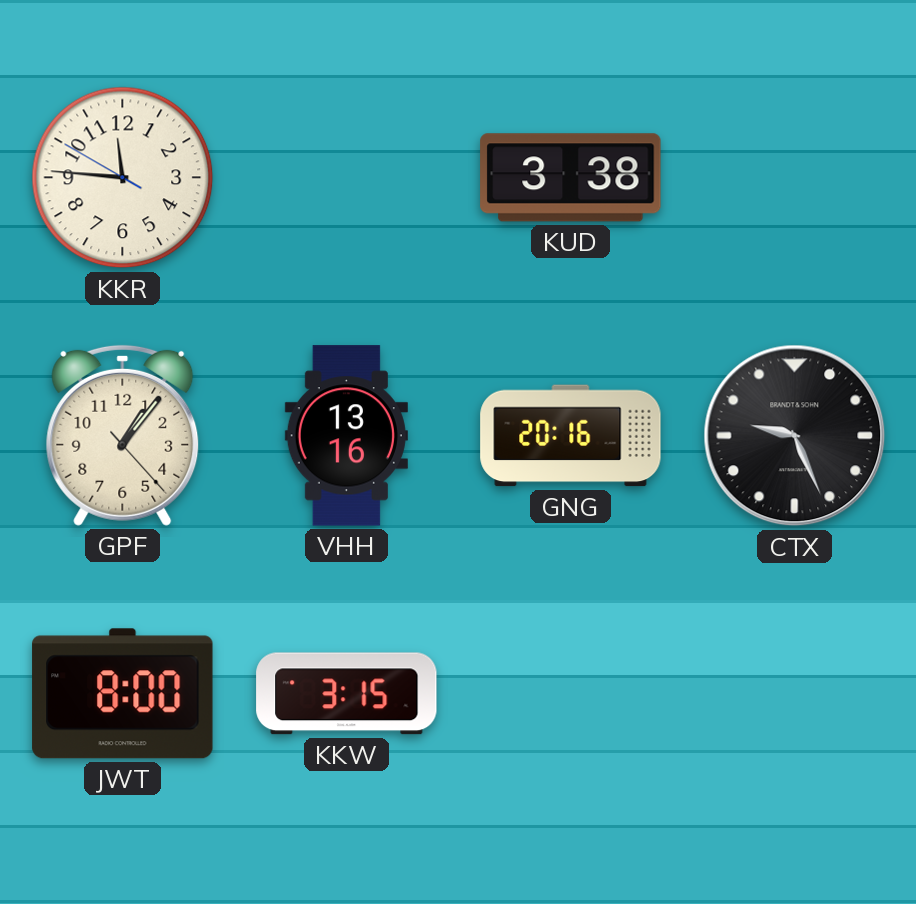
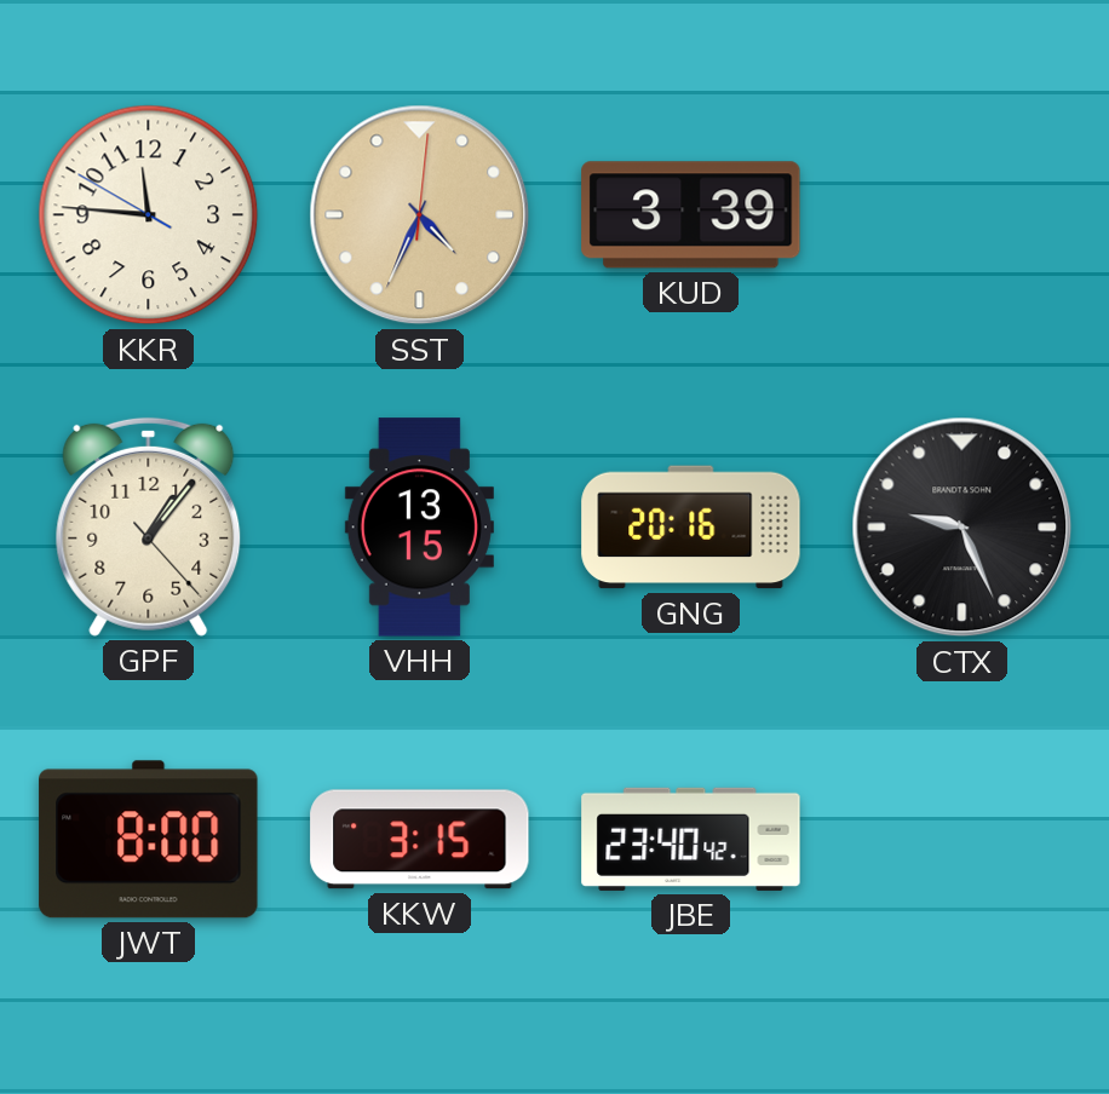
SST: none -> 4:34 (420, 215)
KUD: 3:38 -> 3:39 (691, 215)
VHH: 13:16 -> 13:15 (419, 528)
JBE: none -> 23:40 (691, 839)
